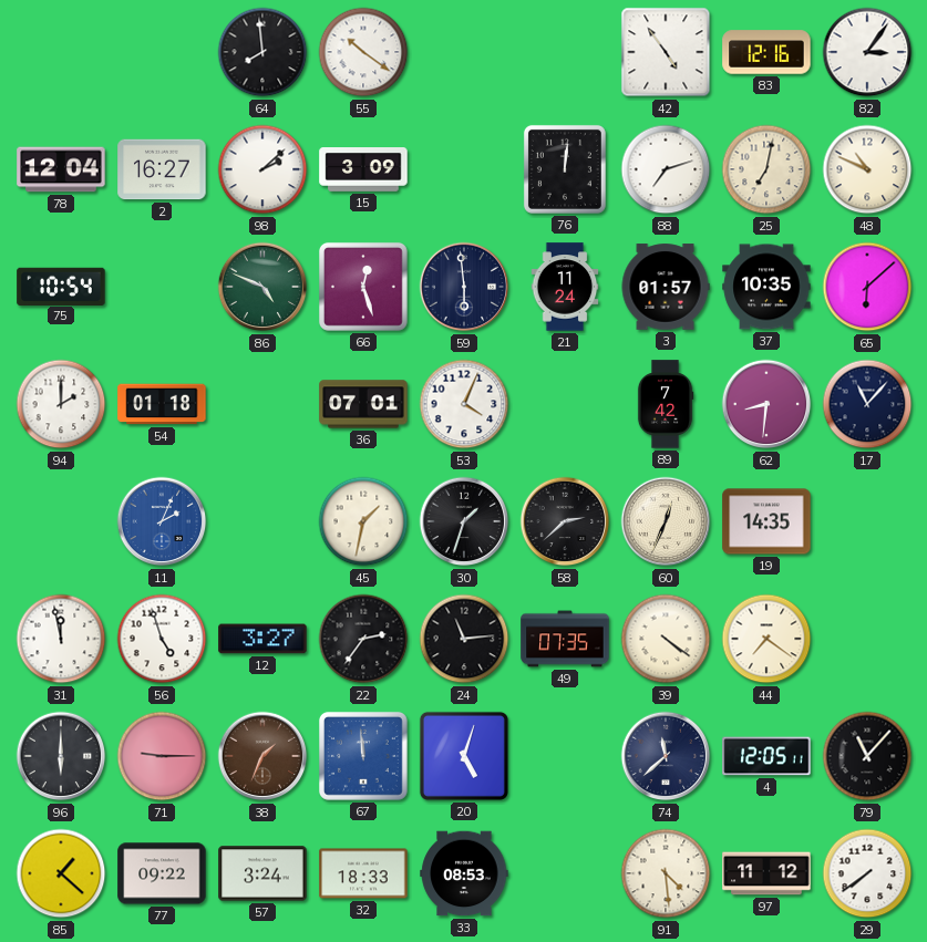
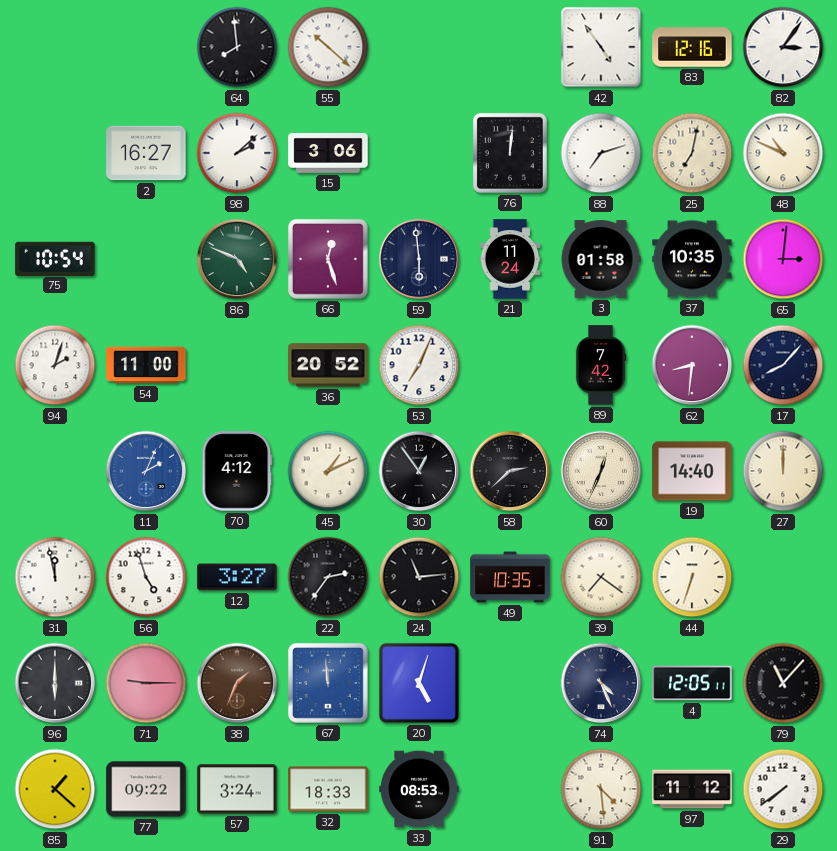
55: 10:21 -> 10:22 (328, 47)
78: 12:04 -> none (61, 169)
15: 3:09 -> 3:06 (328, 154)
3: 01:57 -> 01:58 (601, 259)
65: 6:08 -> 3:01 (783, 259)
94: 2:00 -> 2:03 (55, 365)
54: 01:18 -> 11:00 (146, 365)
36: 07:01 -> 20:52 (328, 365)
53: 4:04 -> 7:04 (419, 365)
17: 11:07 -> 8:07 (783, 365)
70: none -> 4:12 (237, 471)
45: 1:32 -> 1:11 (328, 471)
30: 1:33 -> 12:54 (419, 471)
19: 14:35 -> 14:40 (692, 471)
27: none -> 12:00 (783, 471)
49: 07:35 -> 10:35 (510, 577)
39: 4:21 -> 7:21 (601, 577)
44: 7:21 -> 6:33 (692, 577)
74: 11:38 -> 4:26 (601, 683)
